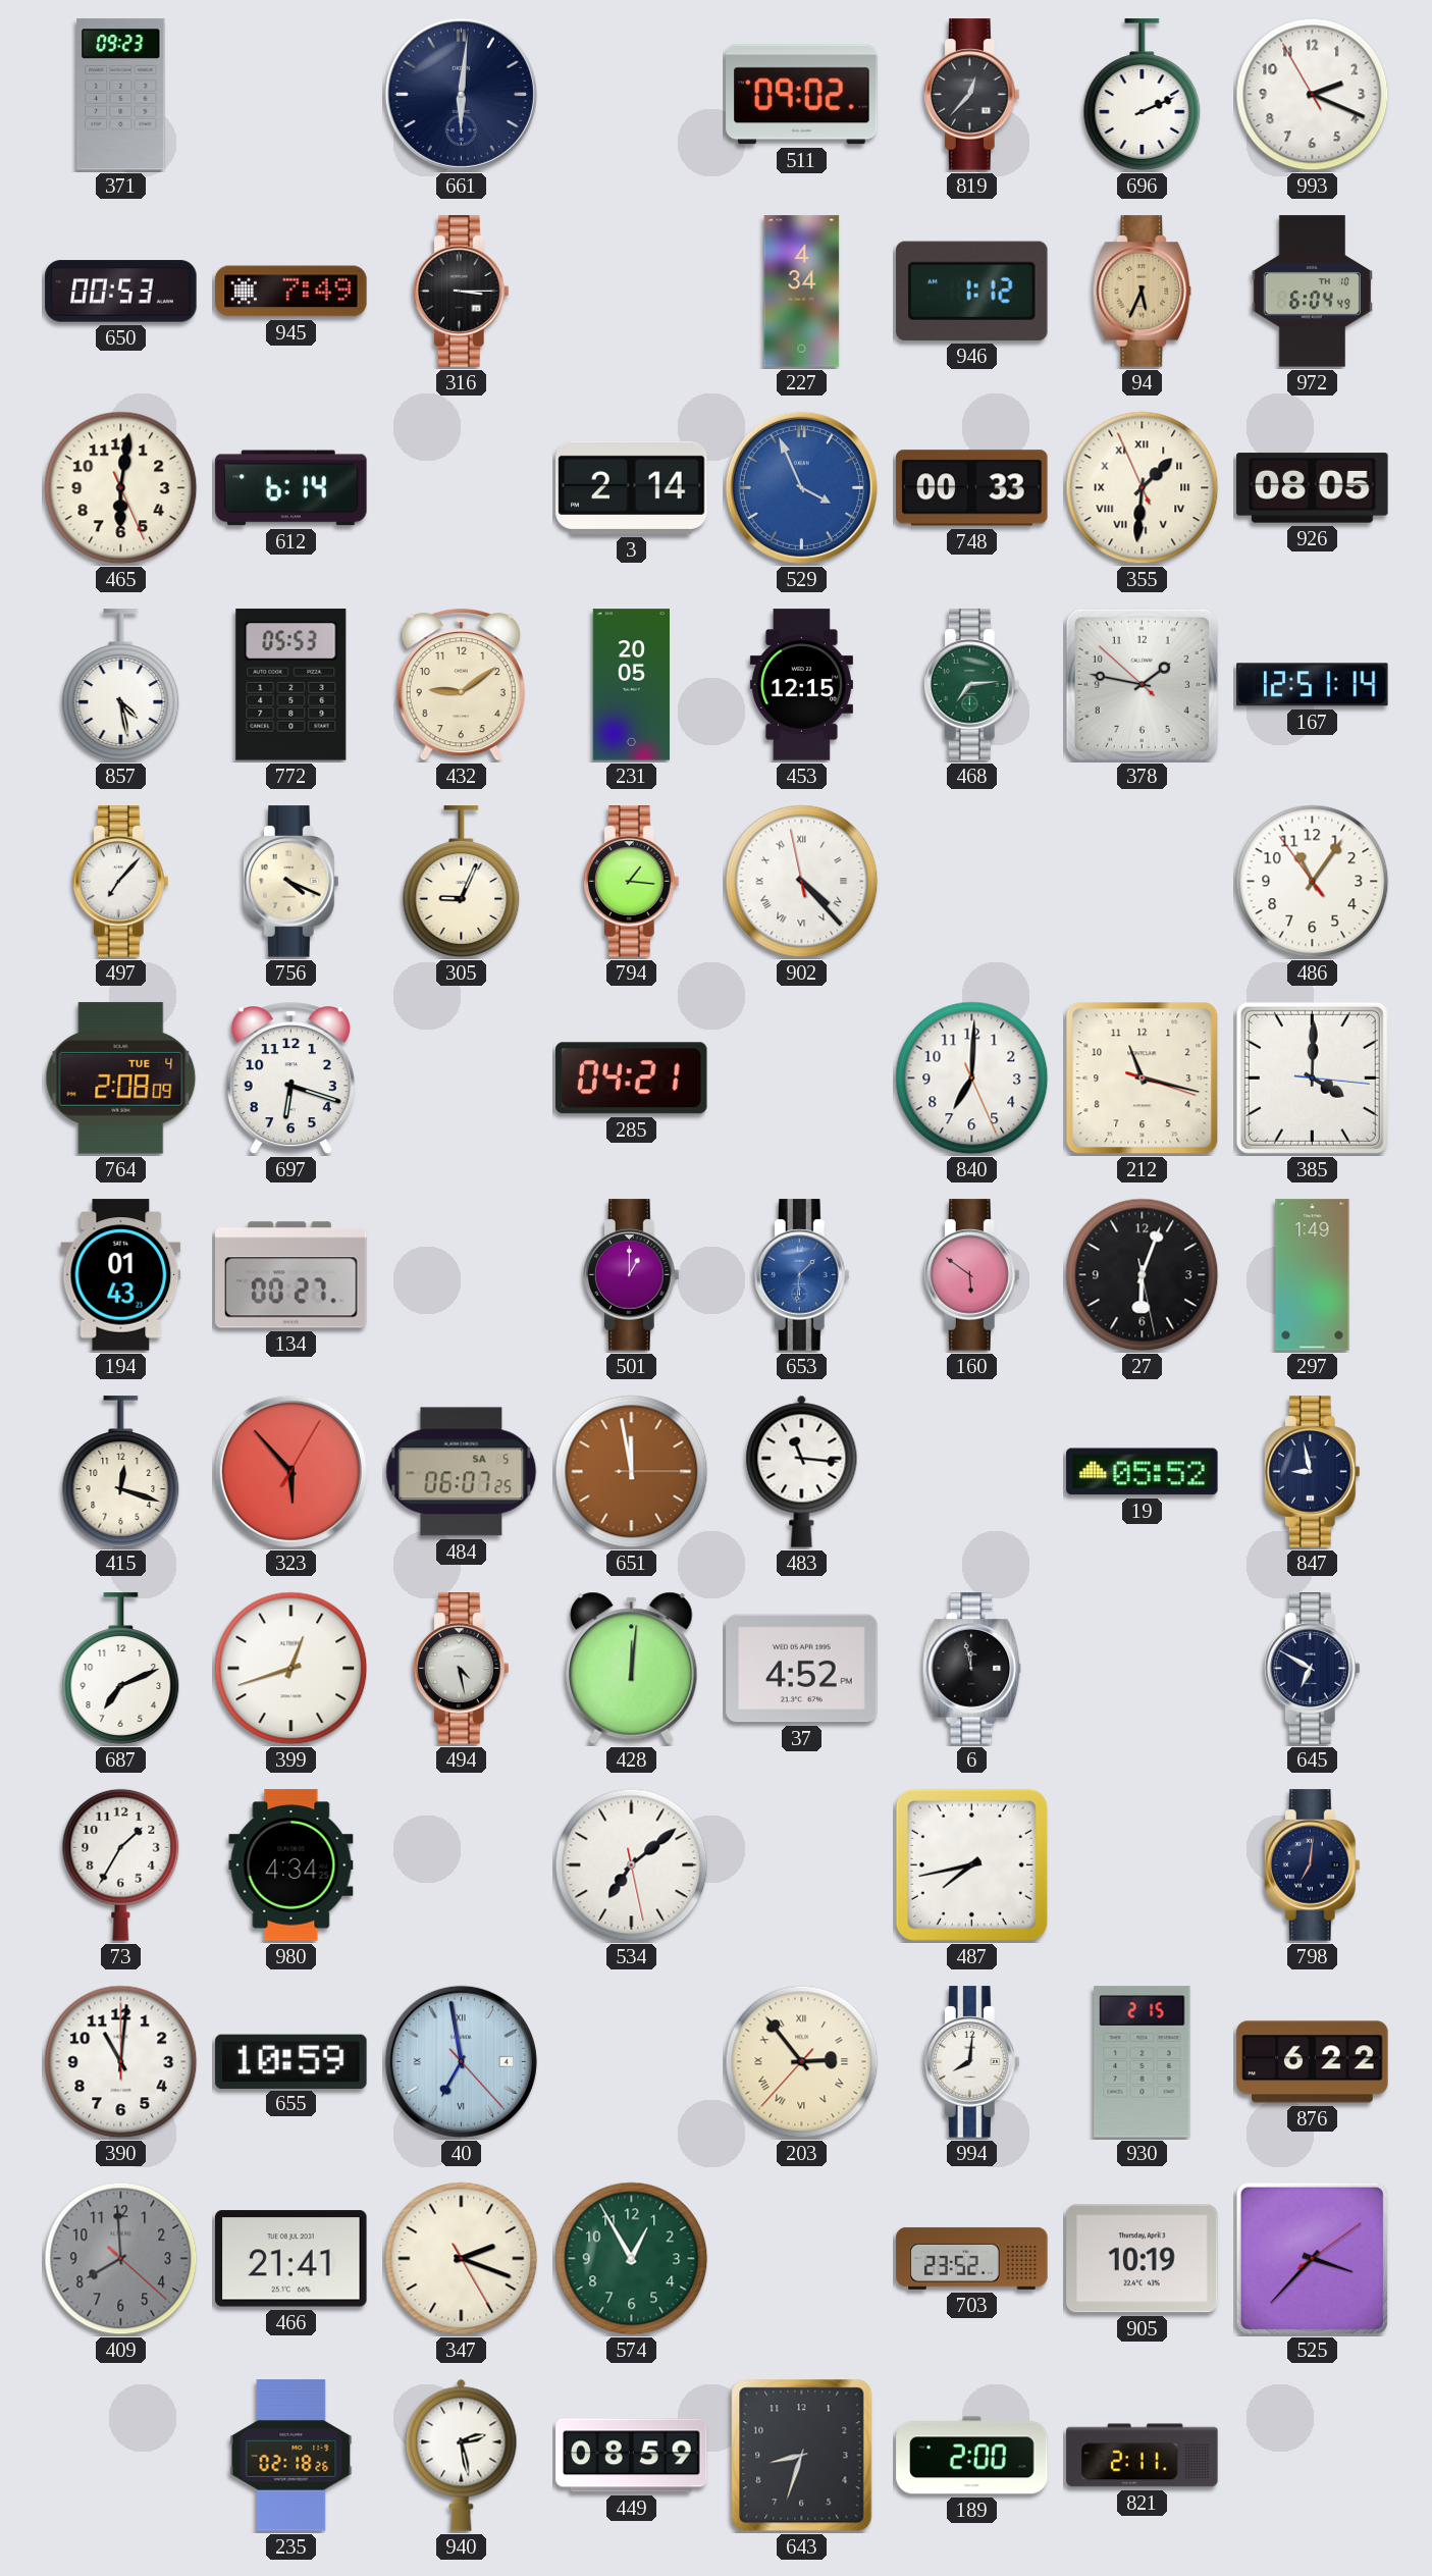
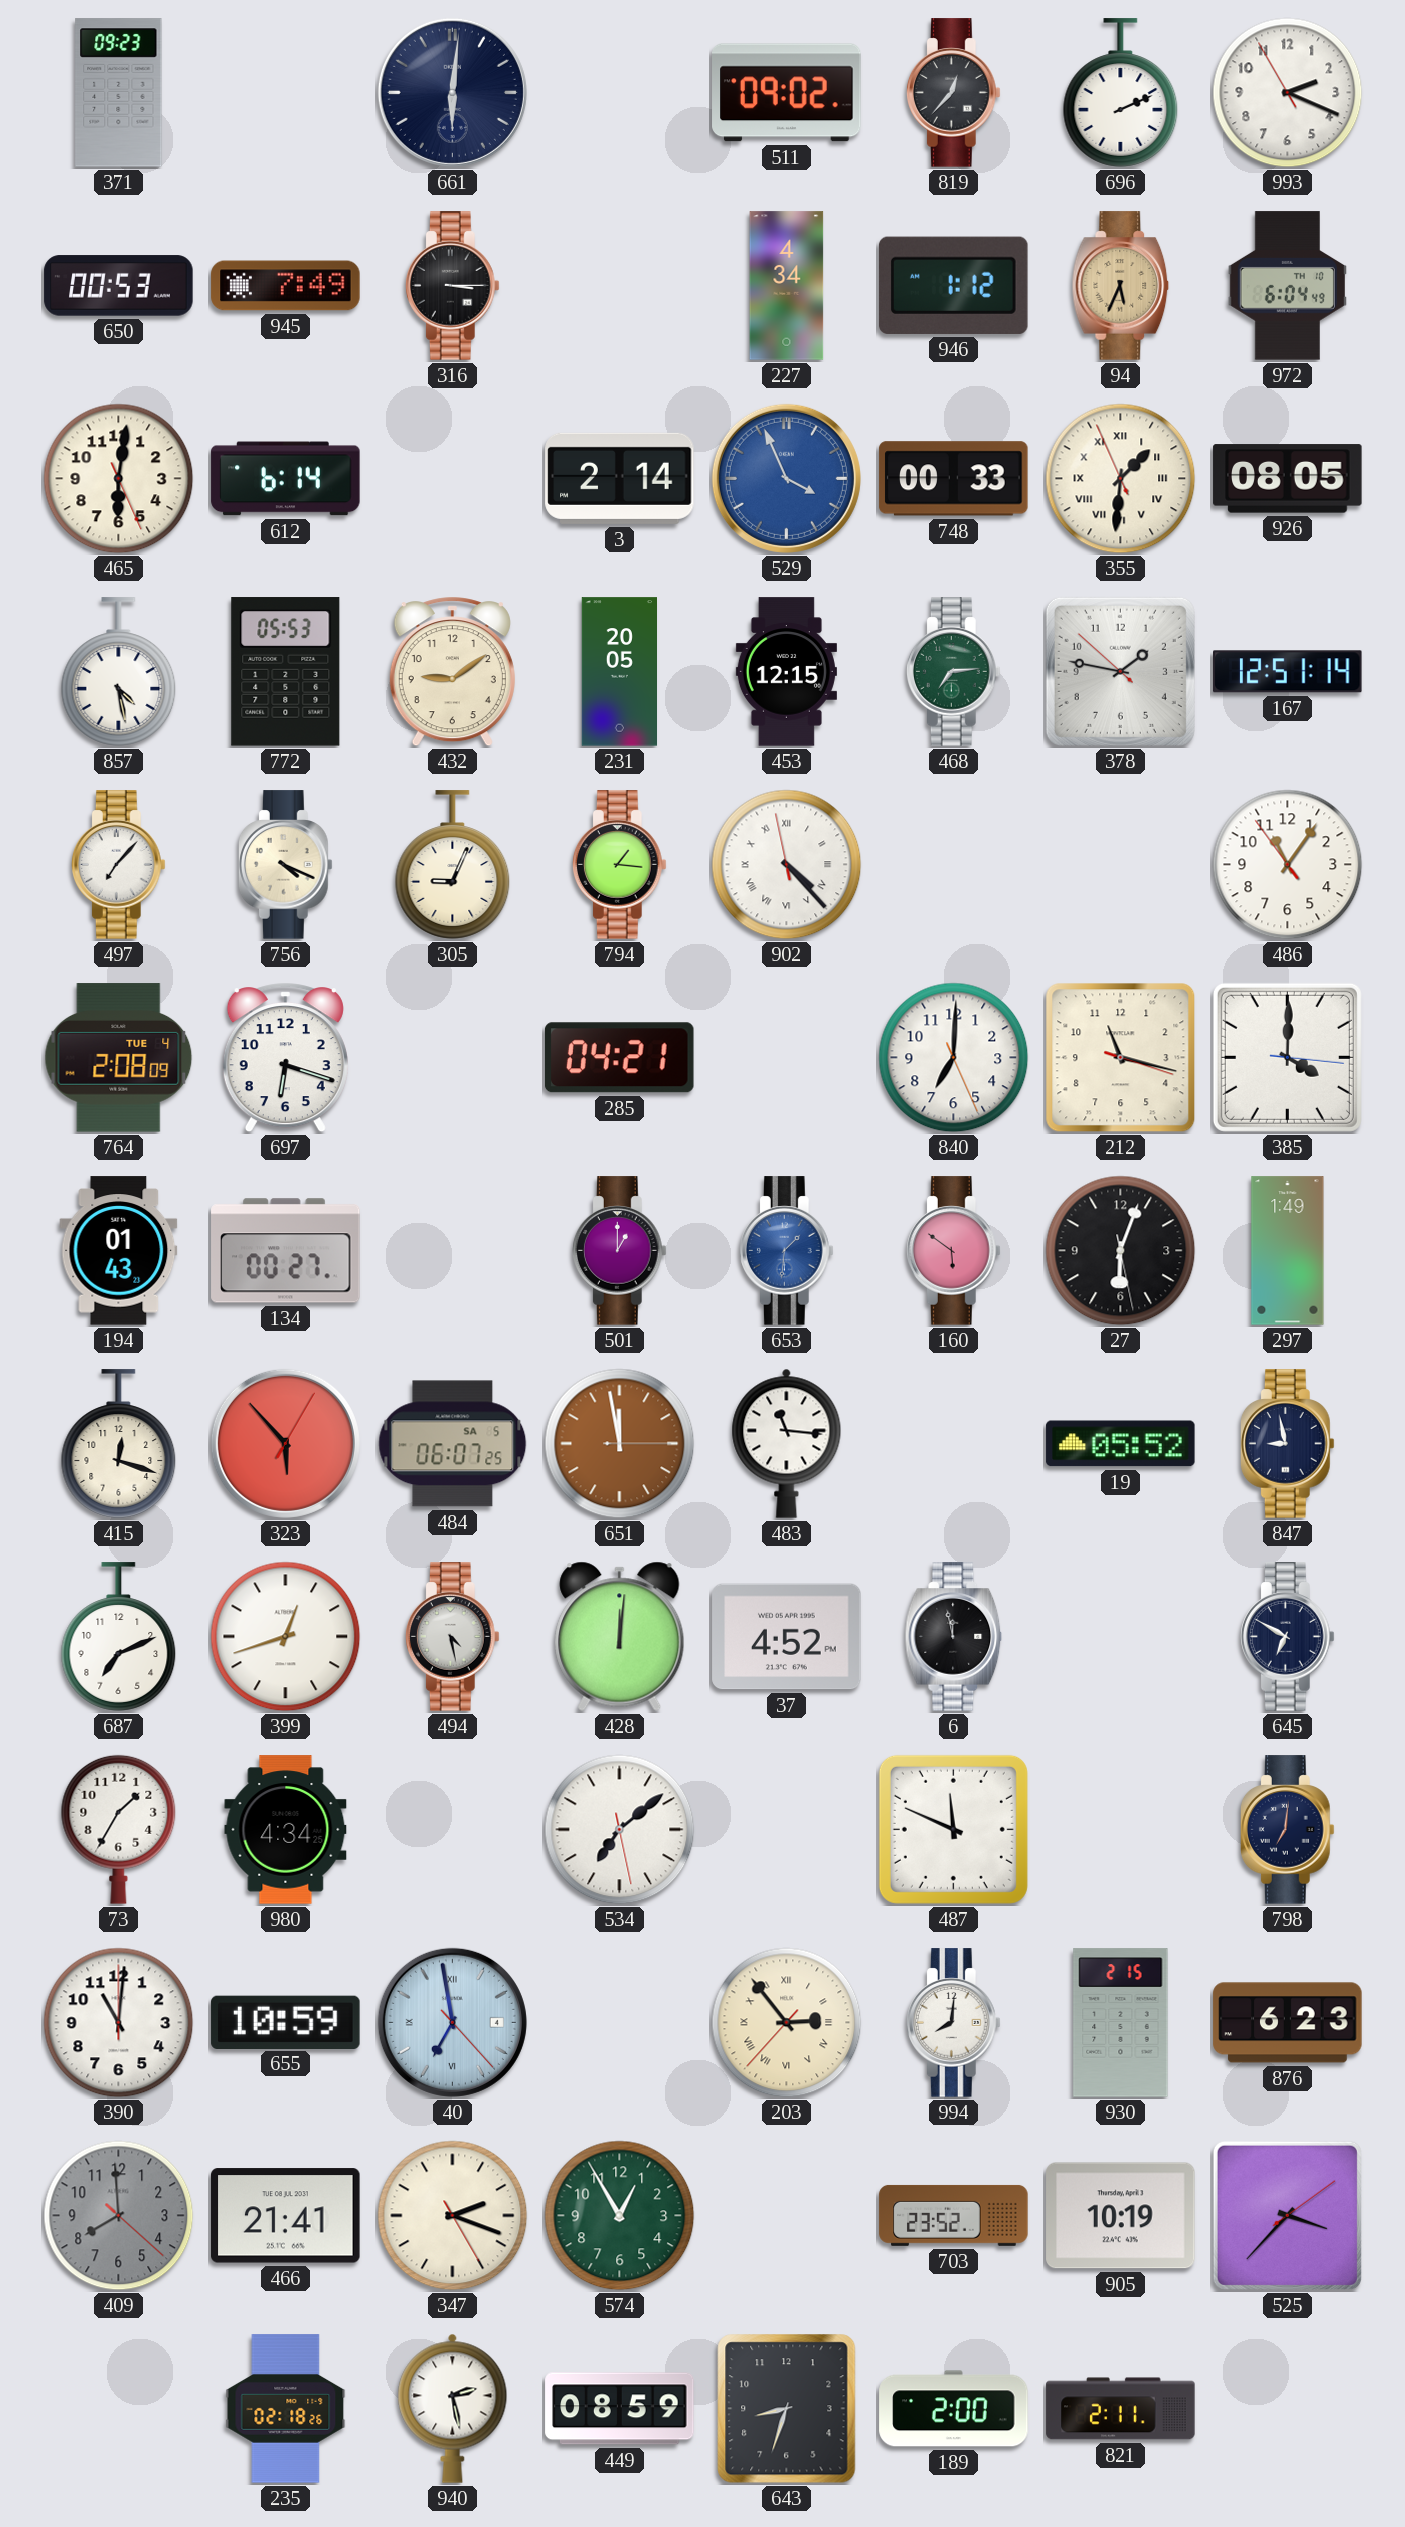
487: 7:43 -> 11:49 (953, 1829)
876: 6:22 -> 6:23 (1288, 2023)
